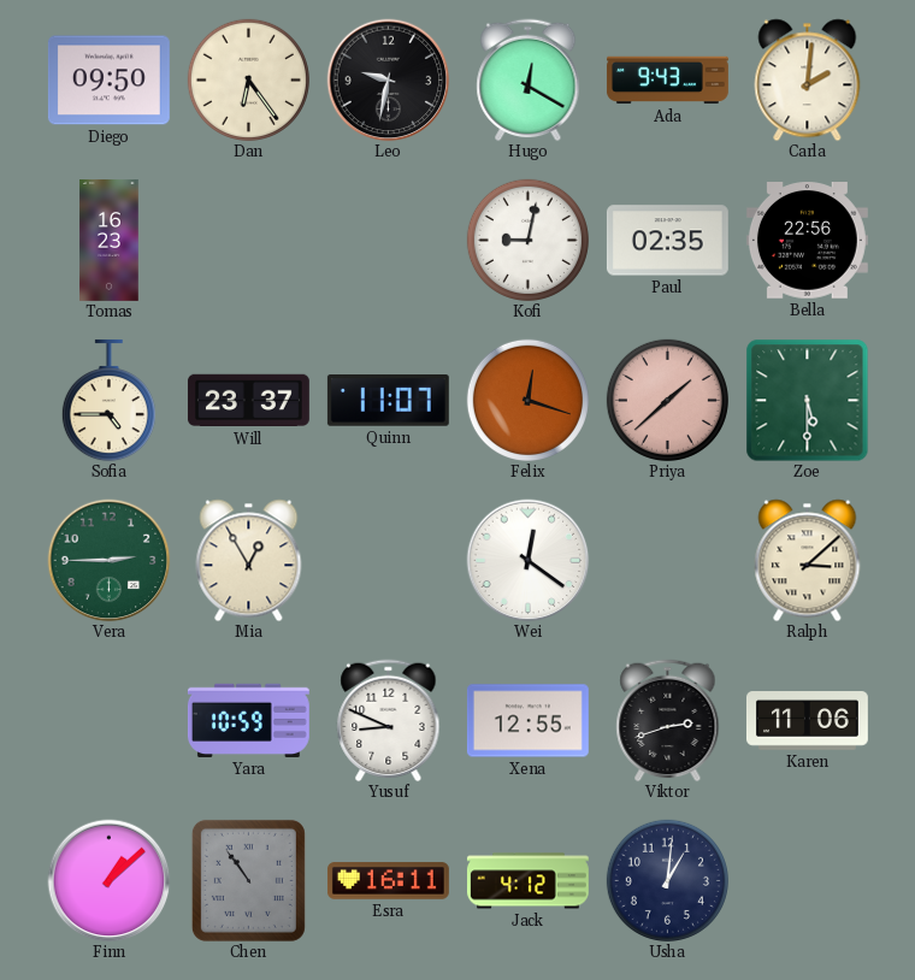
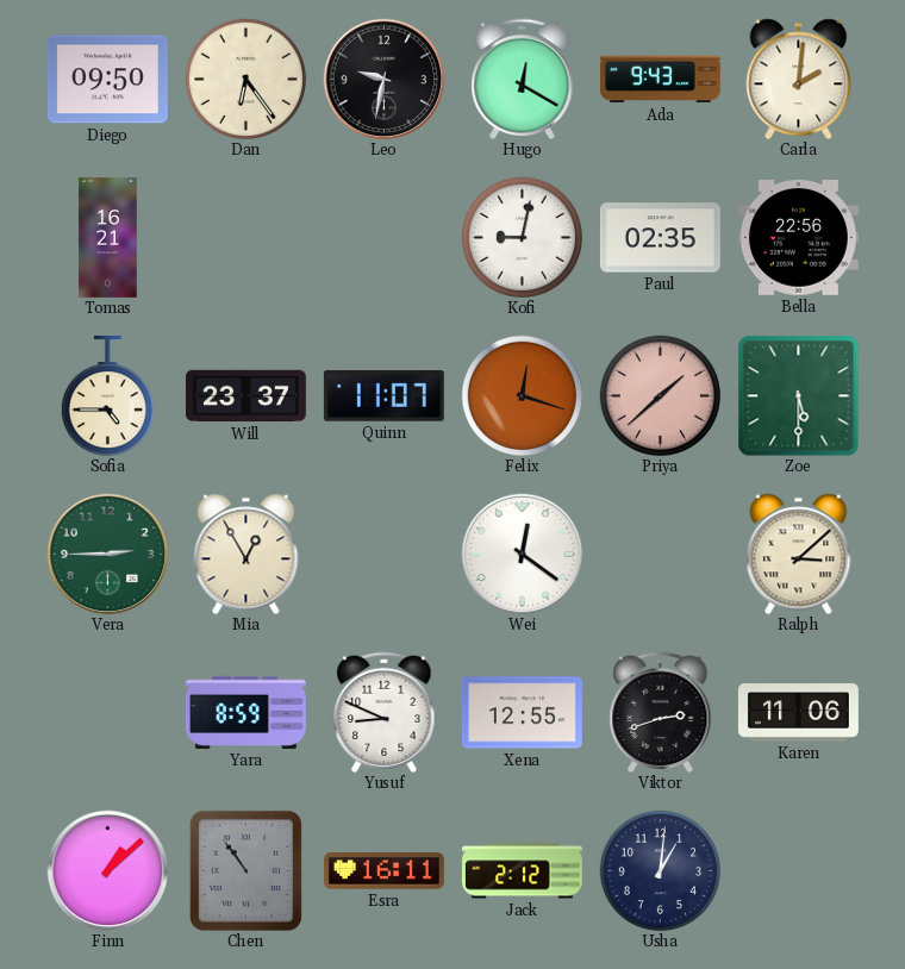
Tomas: 16:23 -> 16:21 (108, 238)
Yara: 10:59 -> 8:59 (245, 712)
Jack: 4:12 -> 2:12 (522, 871)
